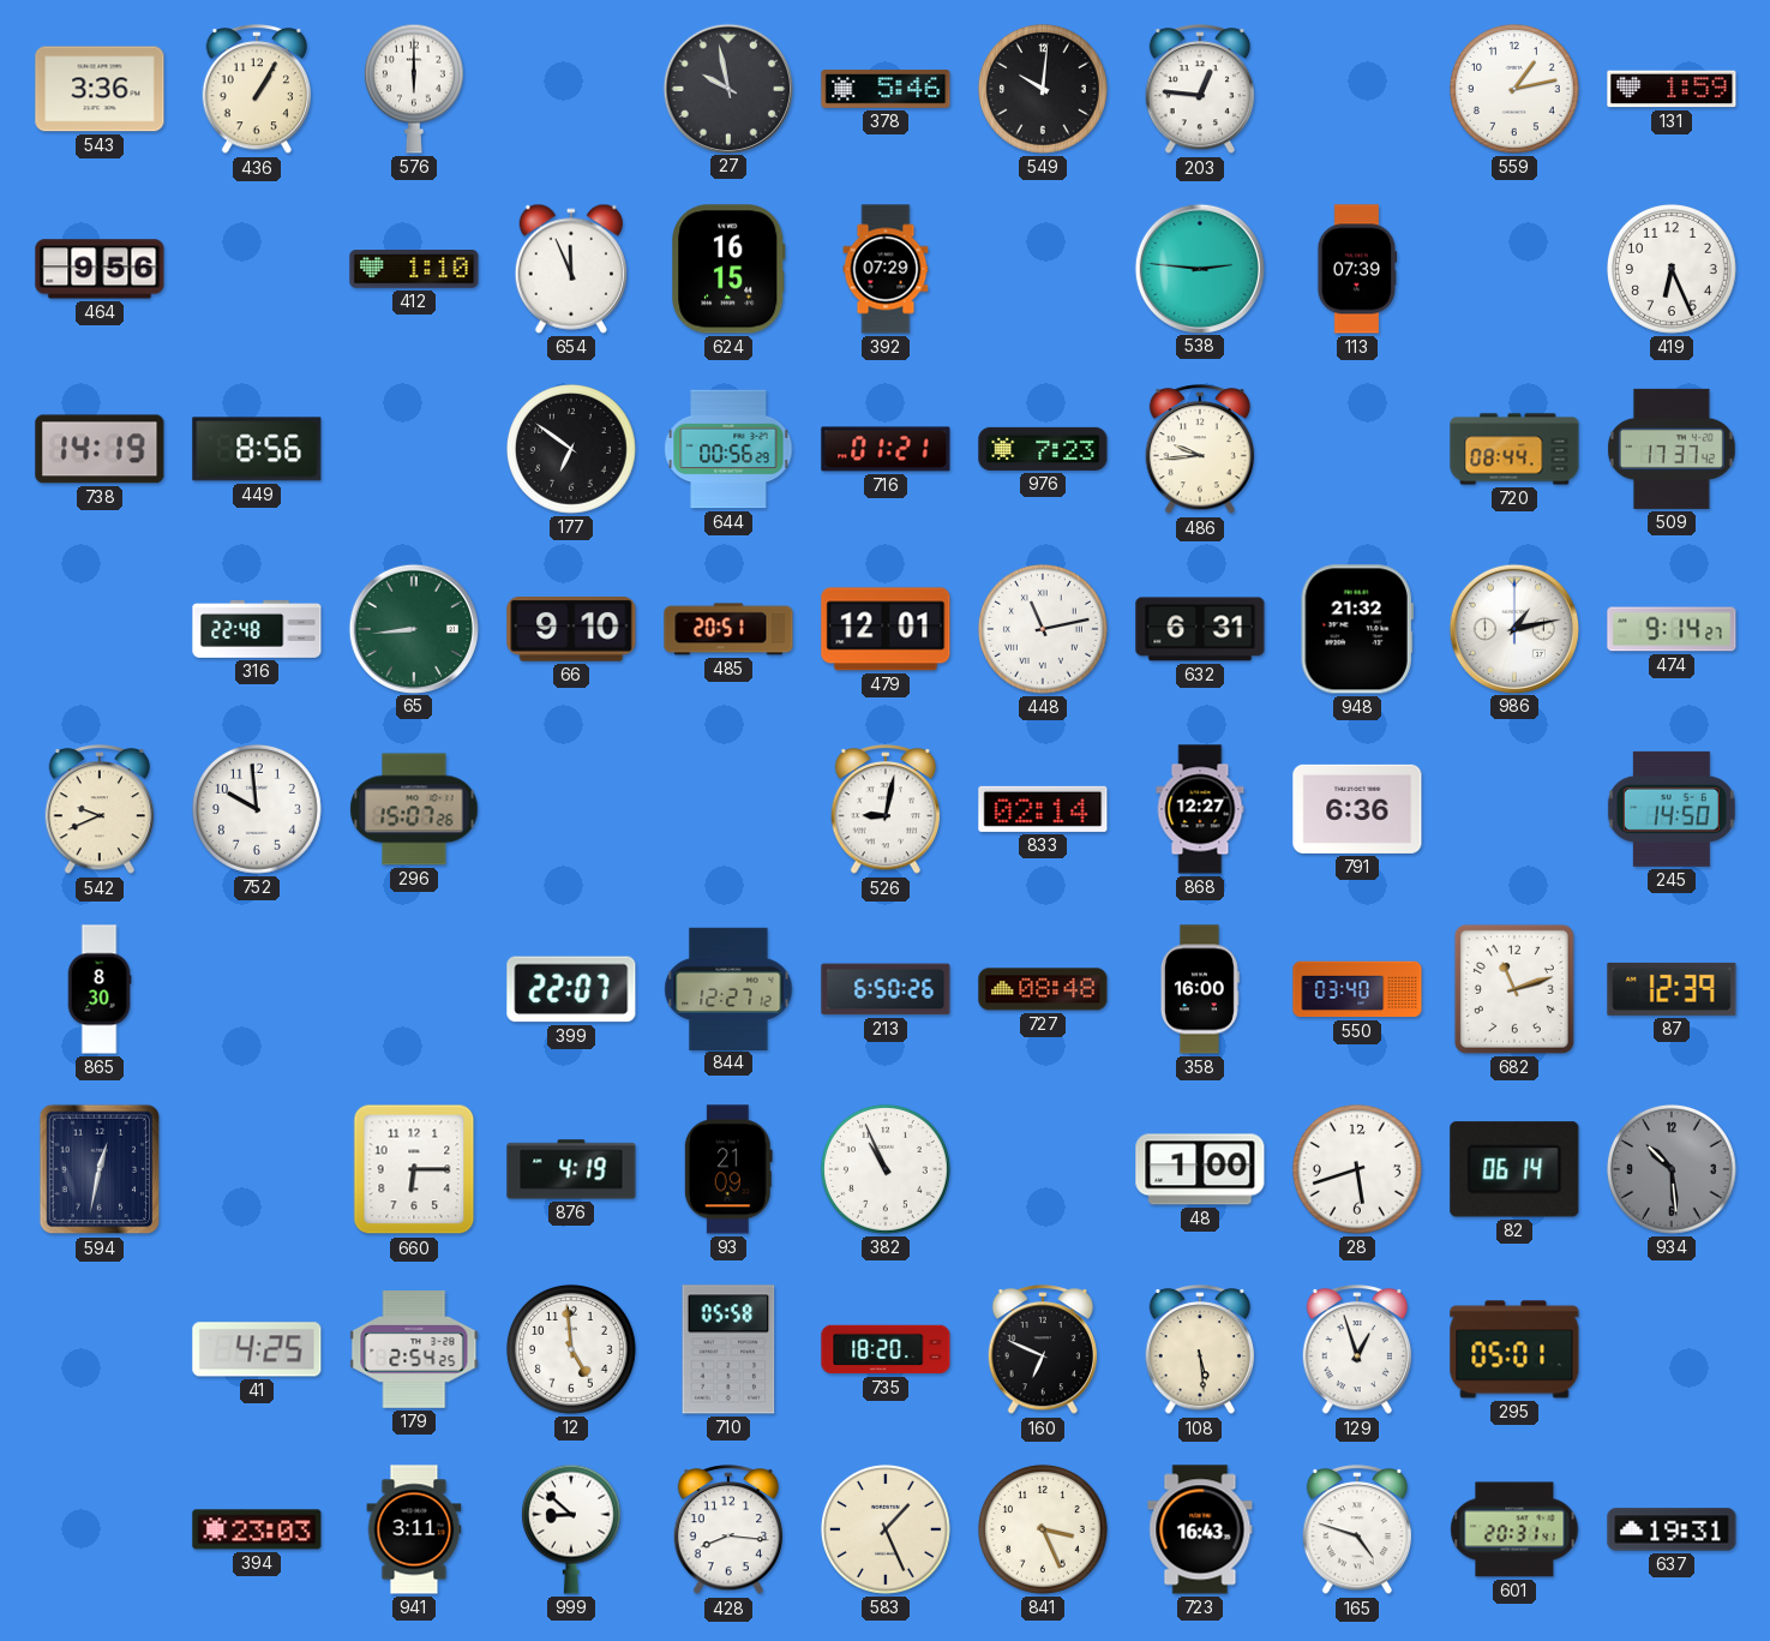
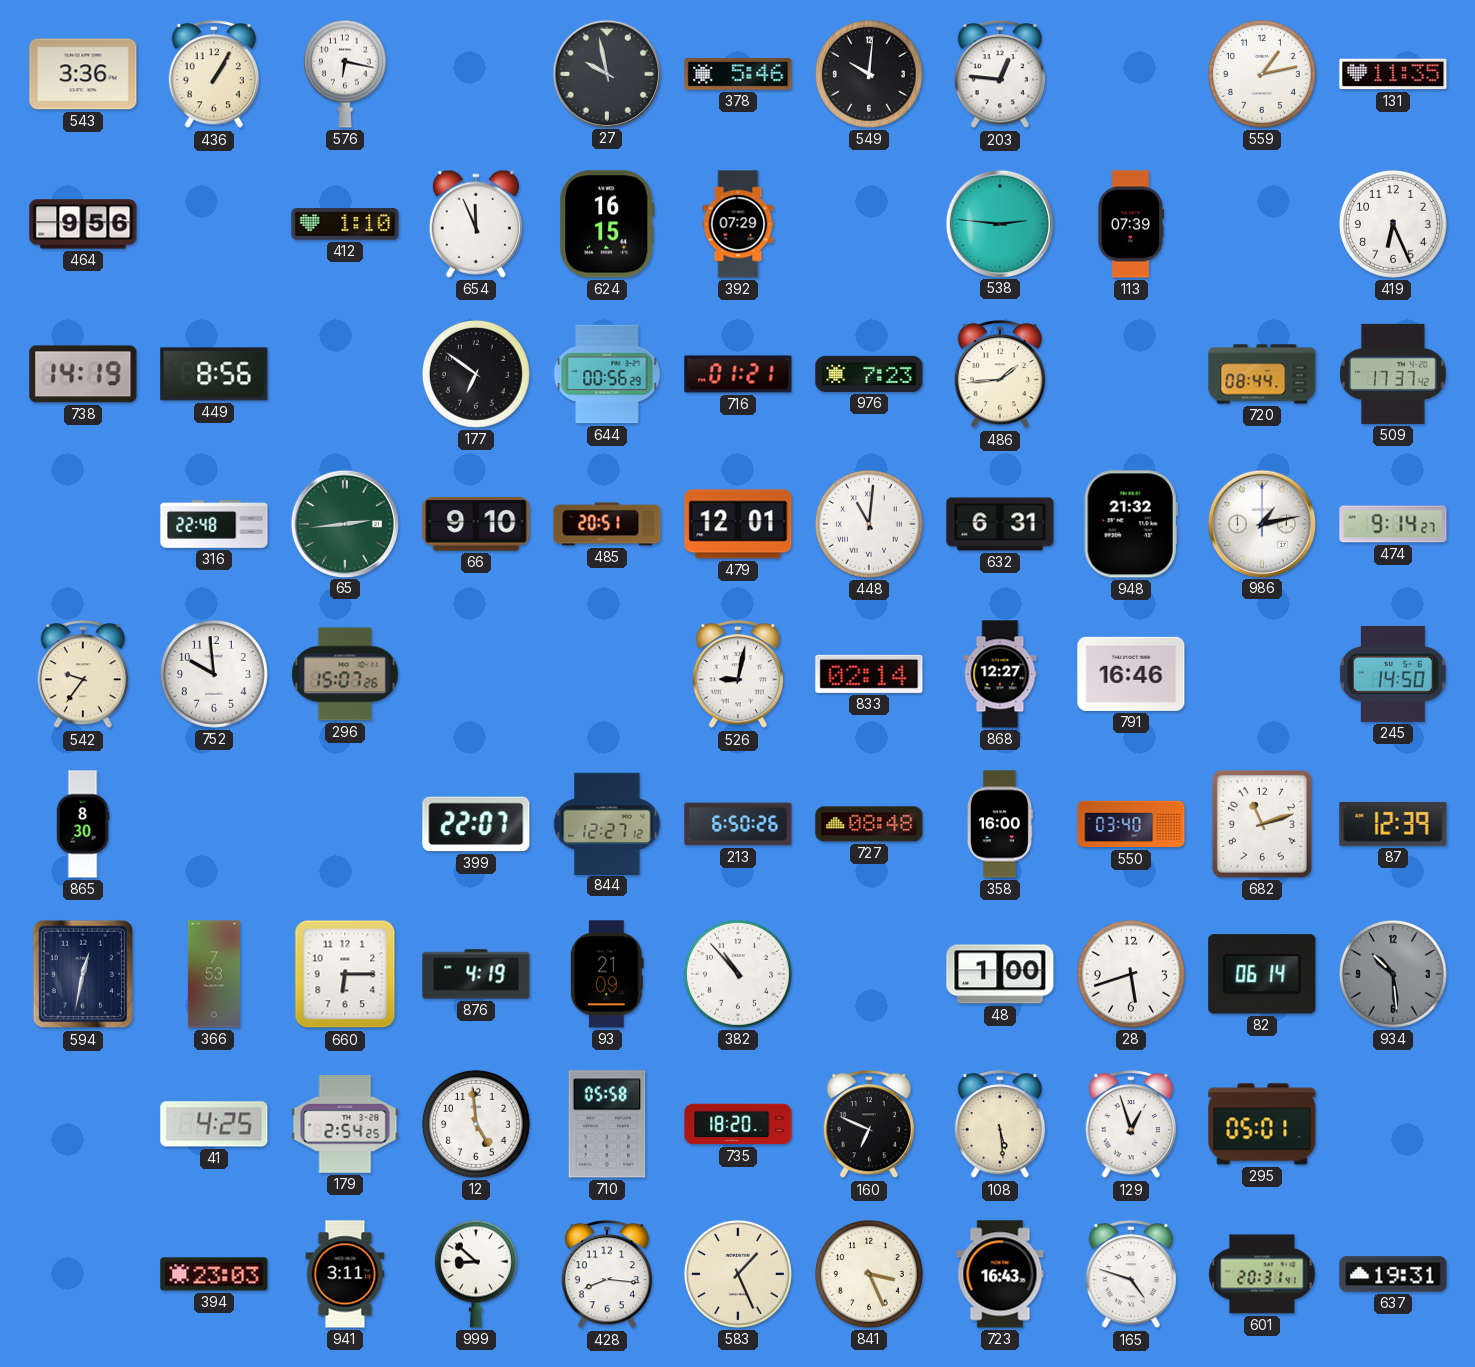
576: 6:00 -> 6:17 (345, 74)
131: 1:59 -> 11:35 (1393, 74)
486: 9:44 -> 1:44 (1000, 375)
65: 8:44 -> 2:44 (344, 523)
448: 11:13 -> 11:01 (869, 524)
542: 9:41 -> 9:36 (83, 675)
791: 6:36 -> 16:46 (1131, 674)
366: none -> 7:53 (214, 974)
382: 10:56 -> 10:53 (738, 974)
